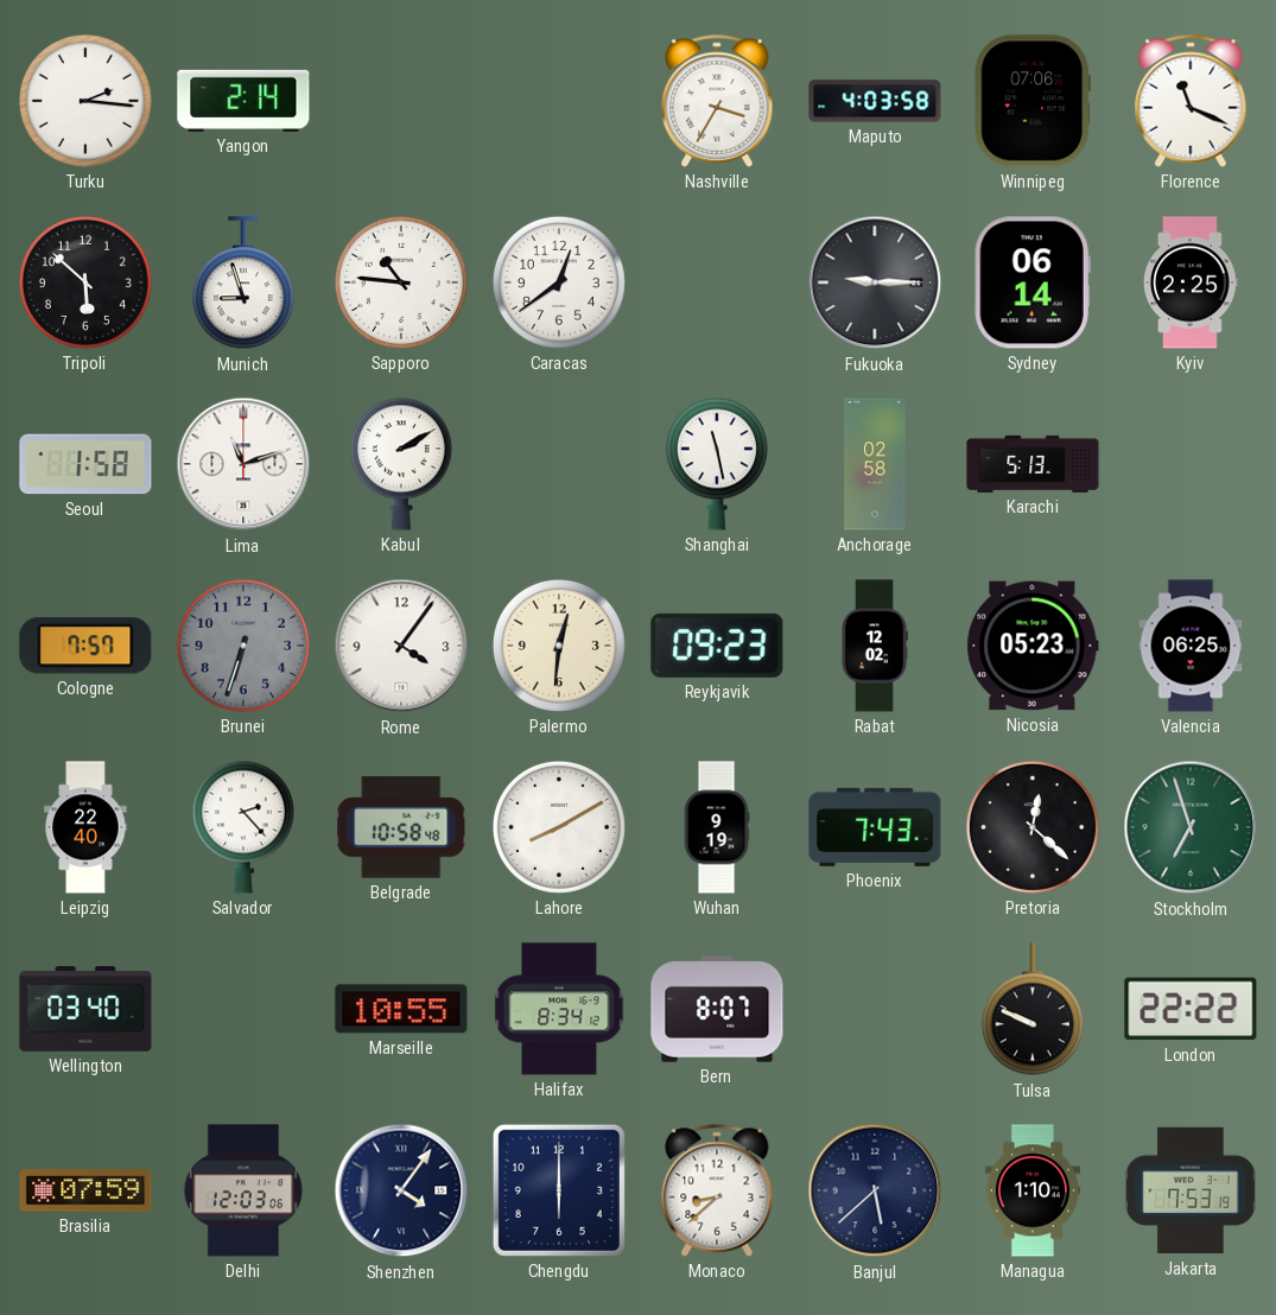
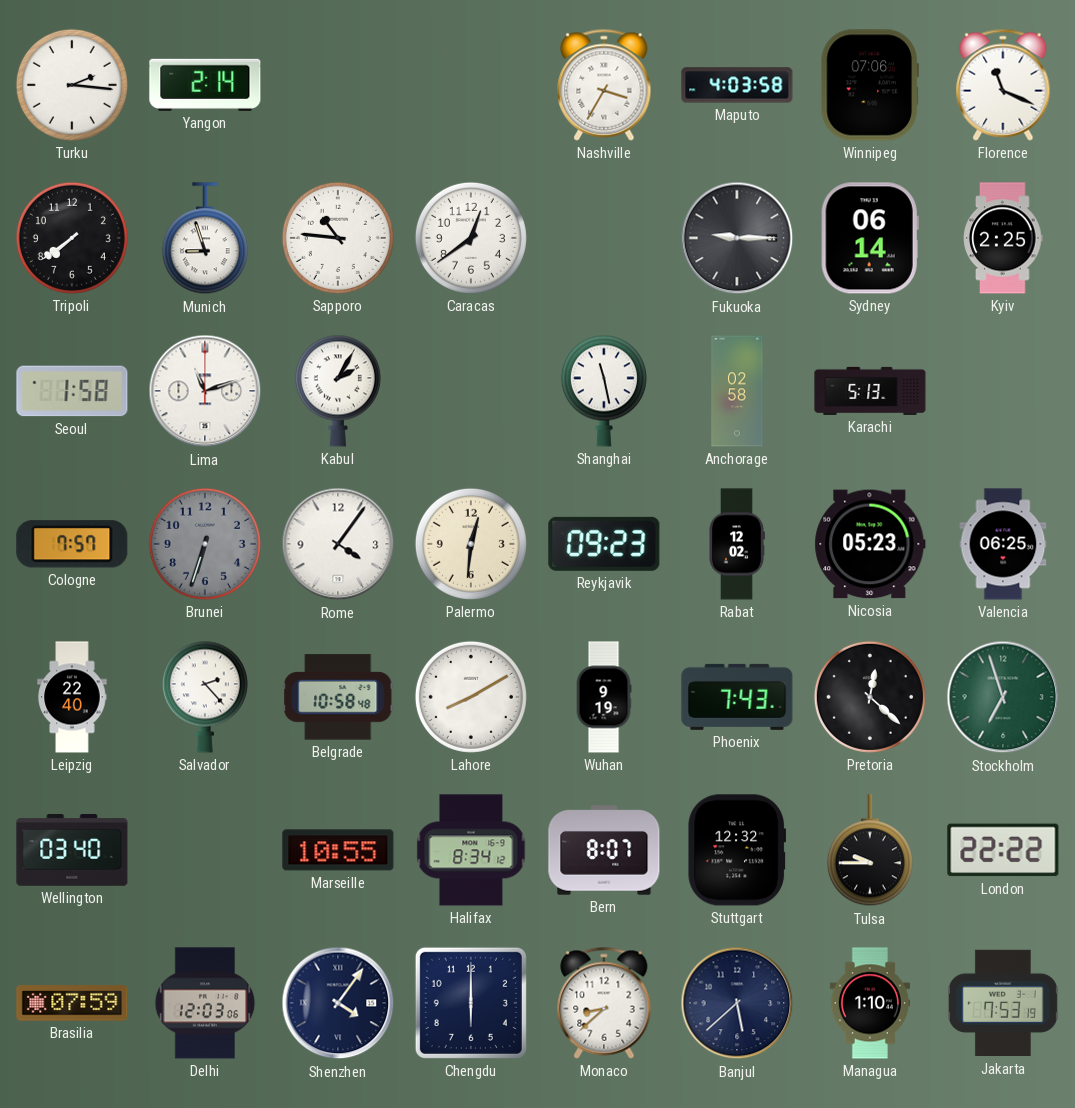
Tripoli: 5:52 -> 7:39 (72, 238)
Kabul: 2:10 -> 2:05 (338, 391)
Stuttgart: none -> 12:32 (737, 850)
Tulsa: 9:49 -> 9:45 (870, 851)
